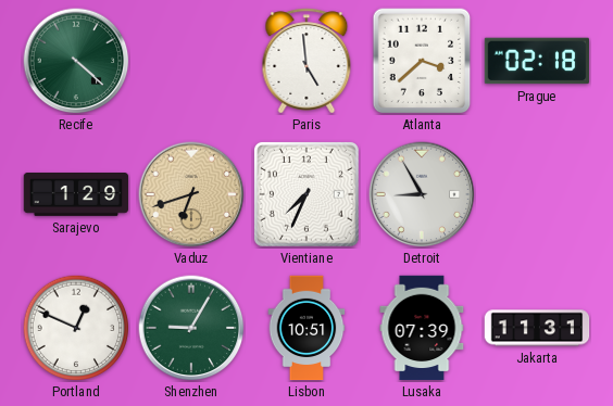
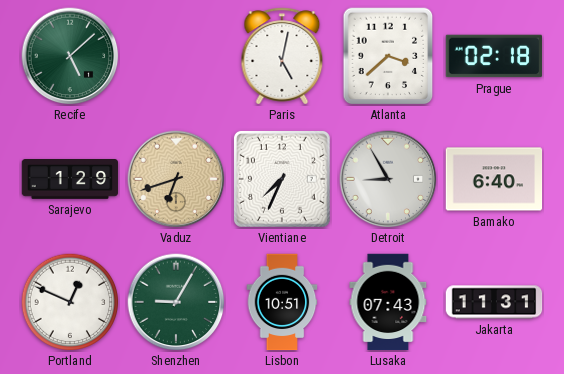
Recife: 4:22 -> 5:08 (70, 56)
Paris: 4:59 -> 5:02 (282, 56)
Bamako: none -> 6:40 (494, 179)
Lusaka: 07:39 -> 07:43 (388, 302)
